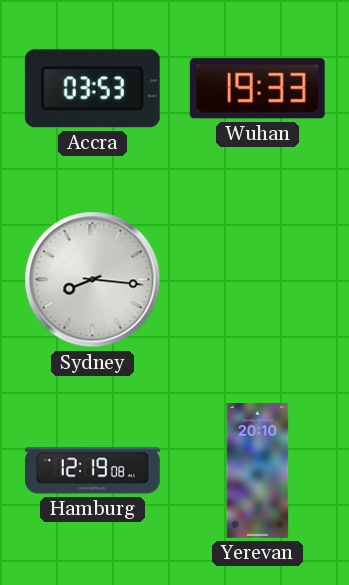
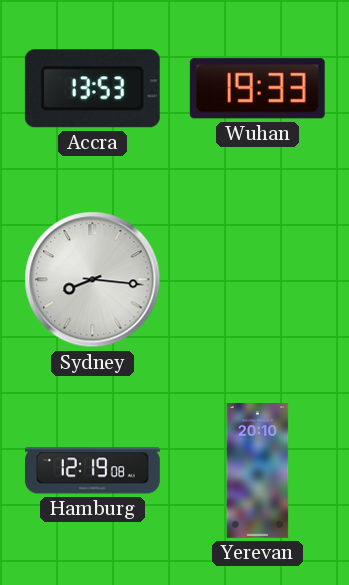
Accra: 03:53 -> 13:53 (92, 89)
